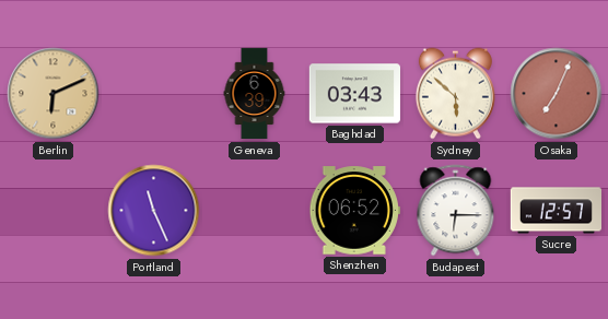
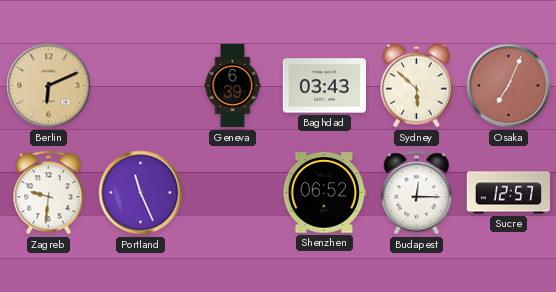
Zagreb: none -> 9:31 (49, 193)
Budapest: 6:15 -> 12:15 (417, 193)
